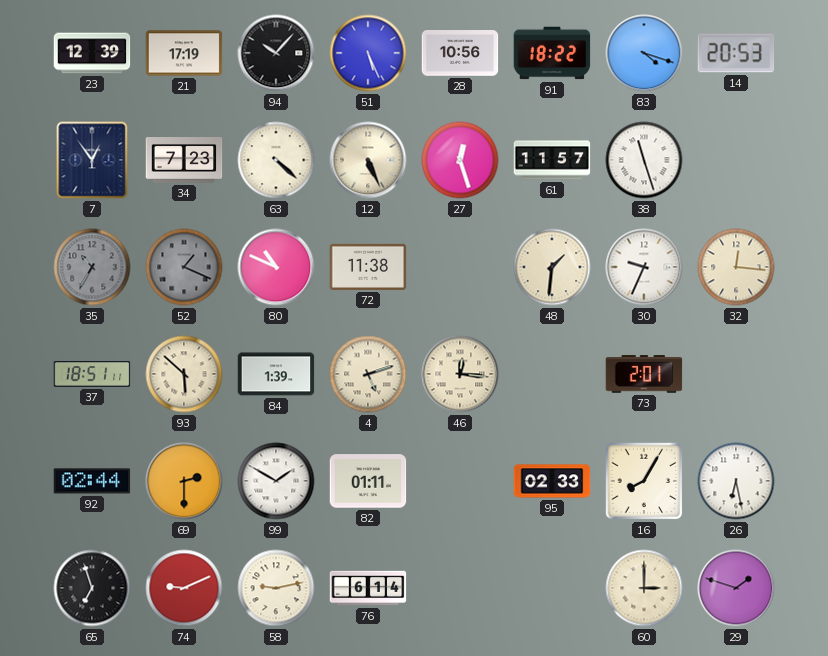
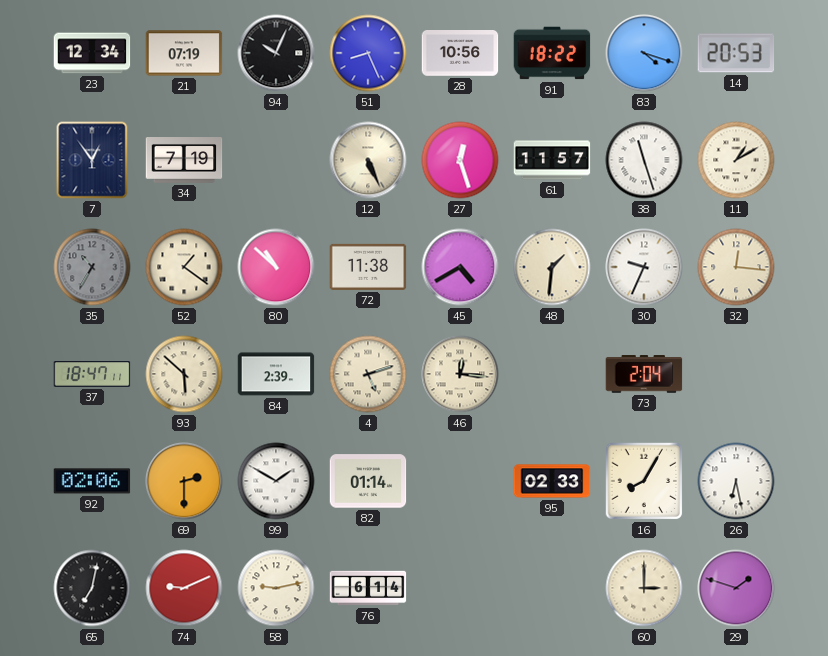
23: 12:39 -> 12:34 (92, 53)
21: 17:19 -> 07:19 (184, 53)
94: 10:07 -> 10:04 (276, 53)
51: 5:26 -> 8:26 (368, 53)
34: 7:23 -> 7:19 (184, 161)
63: 4:22 -> none (276, 160)
11: none -> 1:10 (736, 160)
52: 1:19 -> 1:21 (184, 267)
52 dial: grey -> cream (184, 267)
80: 10:49 -> 10:52 (276, 267)
45: none -> 4:40 (460, 267)
37: 18:51 -> 18:47 (92, 374)
84: 1:39 -> 2:39 (276, 374)
73: 2:01 -> 2:04 (644, 374)
92: 02:44 -> 02:06 (92, 481)
82: 01:11 -> 01:14 (368, 481)
65: 6:57 -> 7:02 (92, 588)
